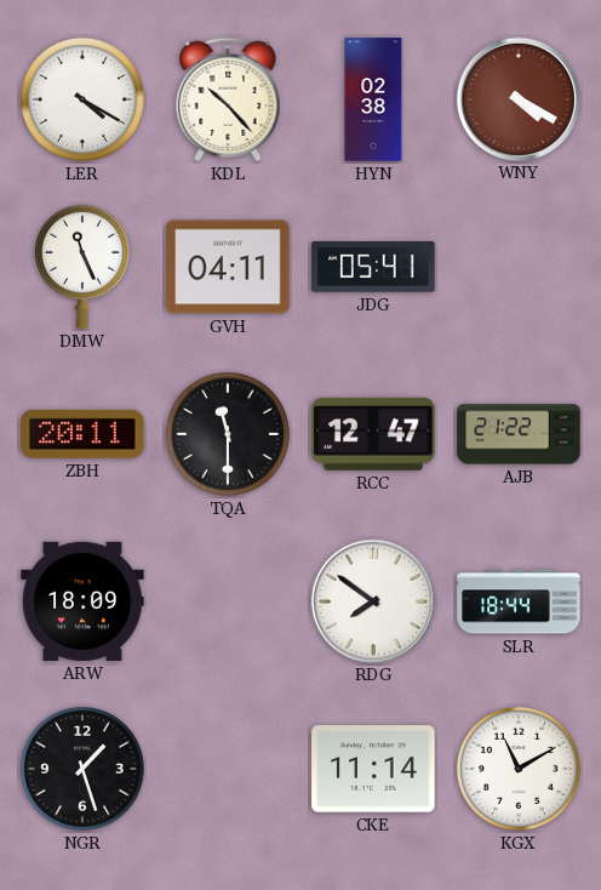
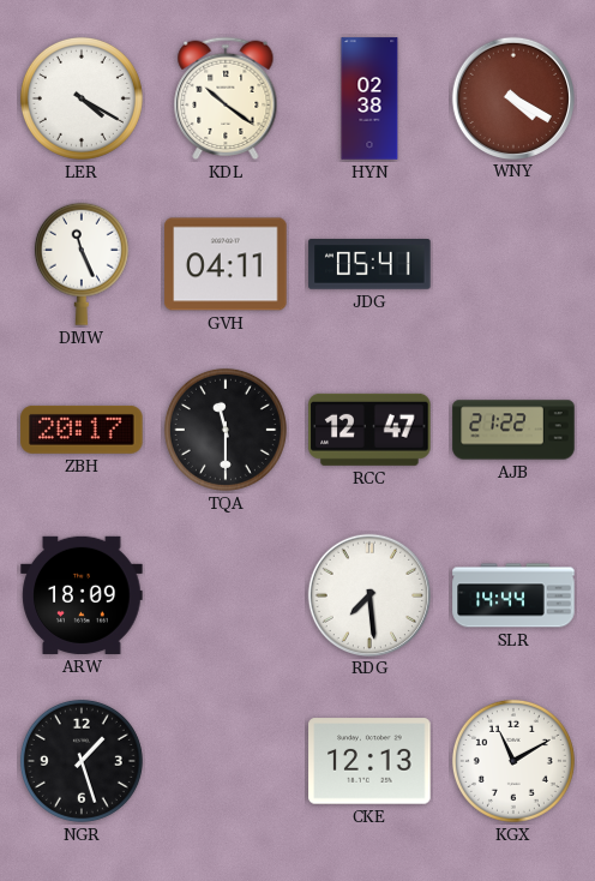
KDL: 10:23 -> 10:21 (226, 98)
ZBH: 20:11 -> 20:17 (82, 430)
RDG: 7:51 -> 7:29 (368, 594)
SLR: 18:44 -> 14:44 (513, 595)
CKE: 11:14 -> 12:13 (369, 761)
